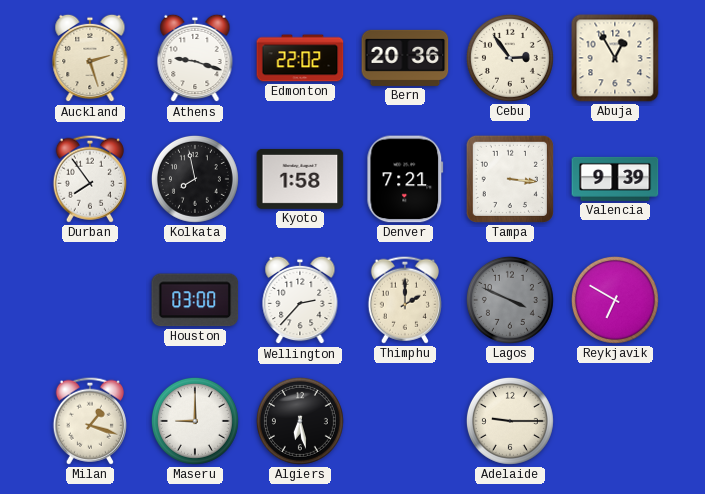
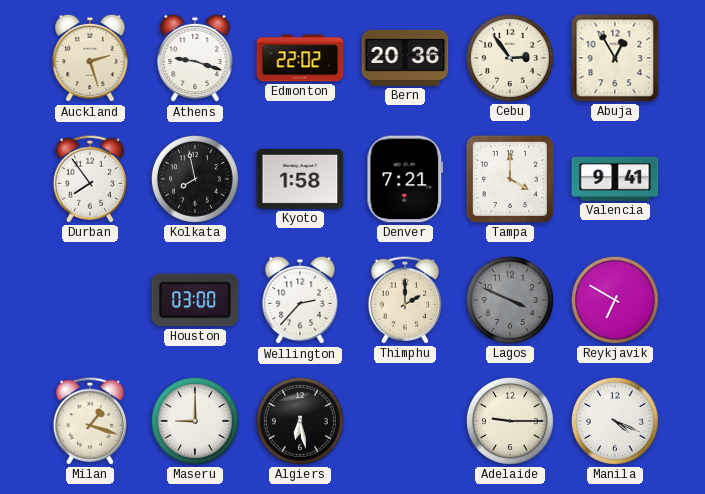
Tampa: 3:16 -> 4:00 (510, 179)
Valencia: 9:39 -> 9:41 (615, 179)
Manila: none -> 4:19 (615, 421)
